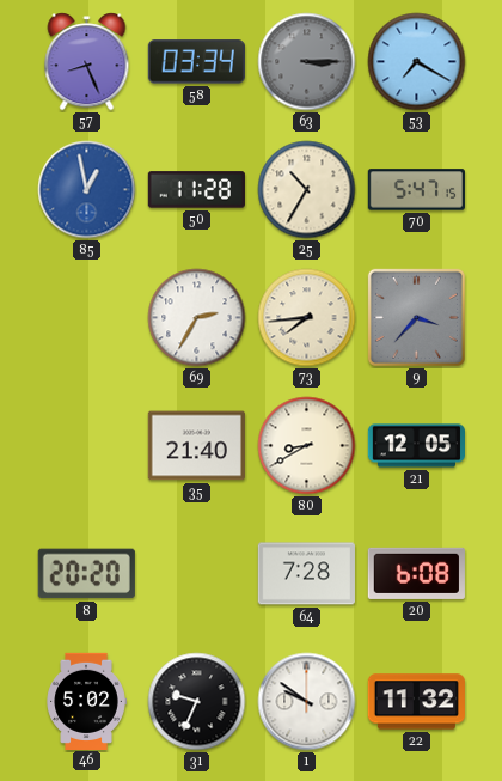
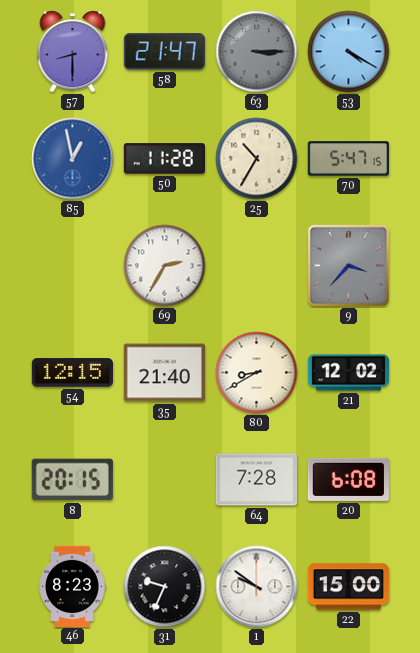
57: 8:26 -> 8:30 (73, 52)
58: 03:34 -> 21:47 (164, 52)
53: 7:20 -> 4:20 (349, 52)
73: 7:44 -> none (307, 318)
54: none -> 12:15 (72, 373)
21: 12:05 -> 12:02 (348, 373)
8: 20:20 -> 20:15 (72, 480)
46: 5:02 -> 8:23 (72, 586)
22: 11:32 -> 15:00 (348, 587)
